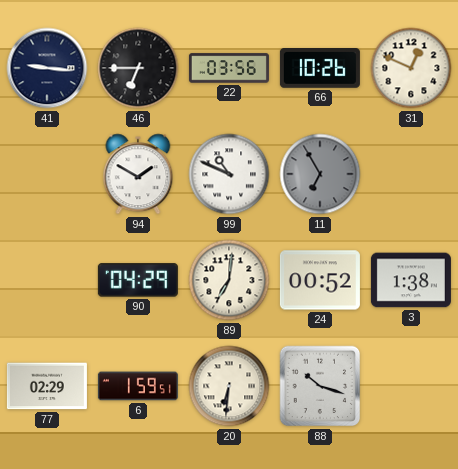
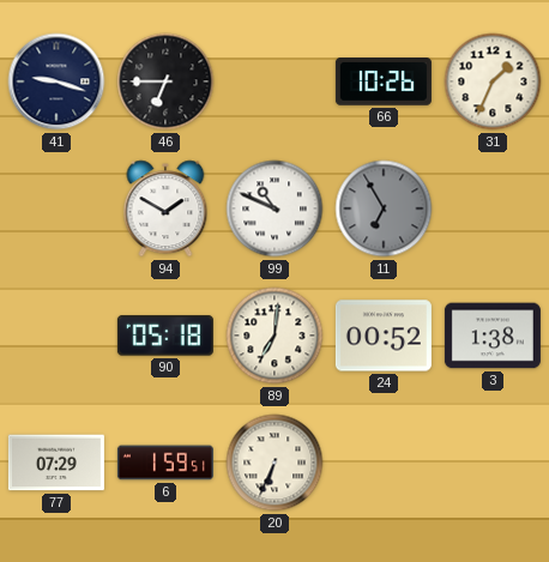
41: 9:16 -> 9:18 (56, 81)
22: 03:56 -> none (229, 68)
31: 12:49 -> 1:34 (493, 81)
90: 04:29 -> 05:18 (165, 336)
77: 02:29 -> 07:29 (56, 463)
20: 6:31 -> 6:34 (274, 463)
88: 10:18 -> none (320, 386)
